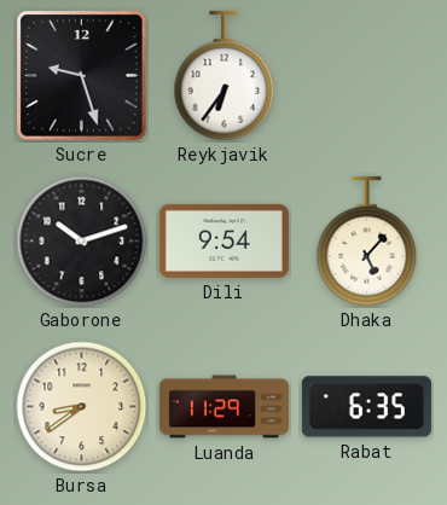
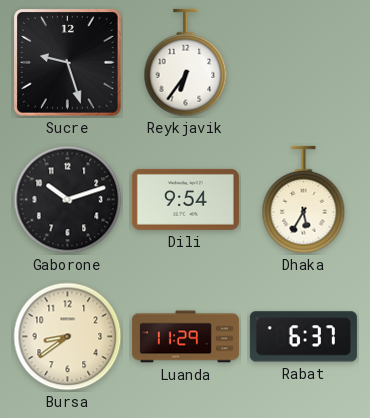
Dhaka: 5:07 -> 5:35 (304, 200)
Rabat: 6:35 -> 6:37 (303, 337)
